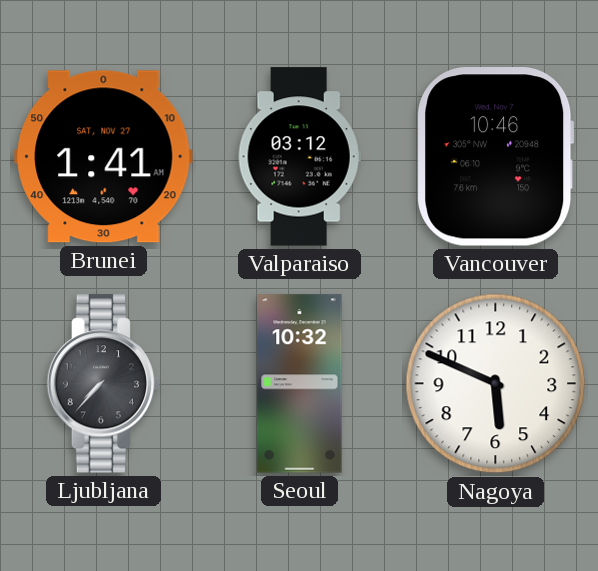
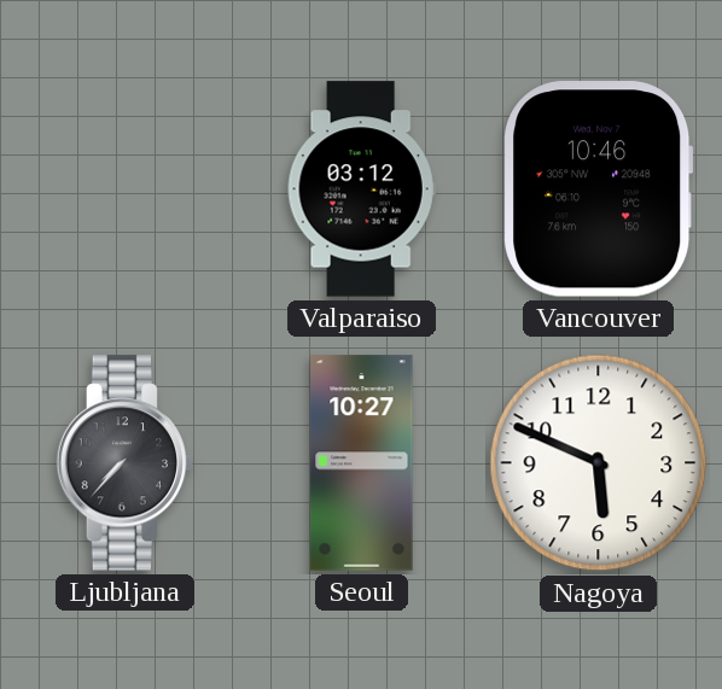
Brunei: 1:41 -> none (104, 157)
Seoul: 10:32 -> 10:27 (362, 463)
